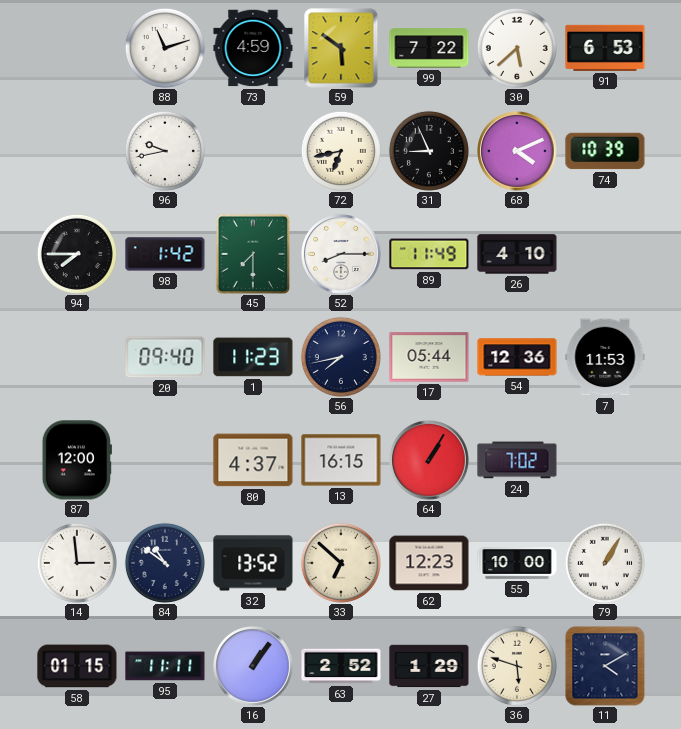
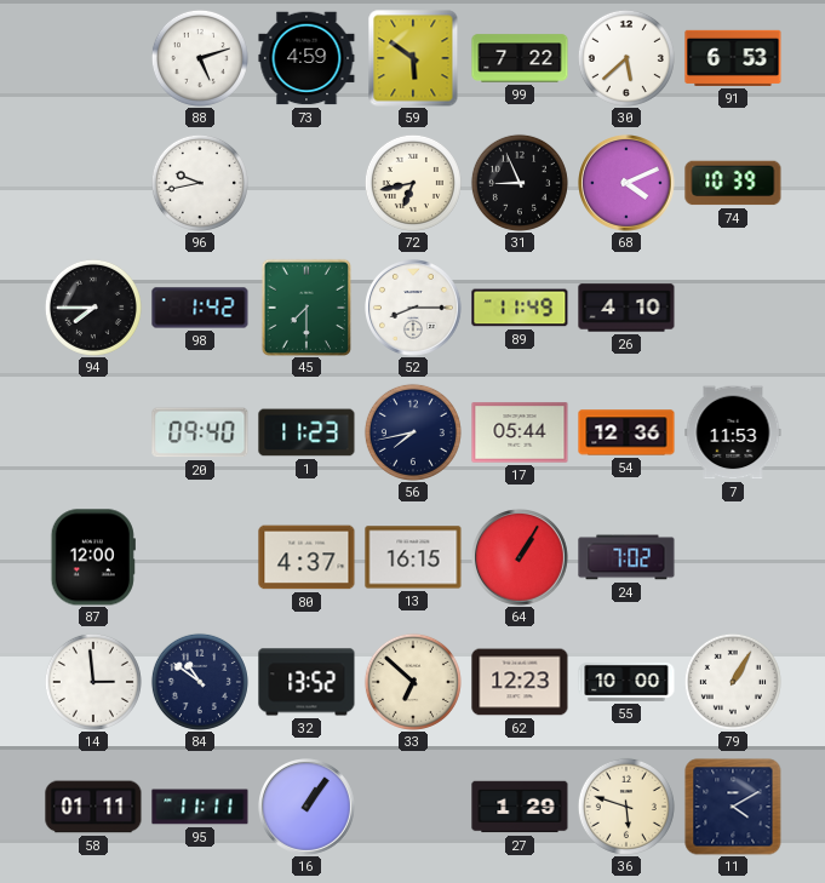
88: 11:12 -> 5:12 (200, 58)
58: 01:15 -> 01:11 (93, 807)
63: 2:52 -> none (341, 666)
